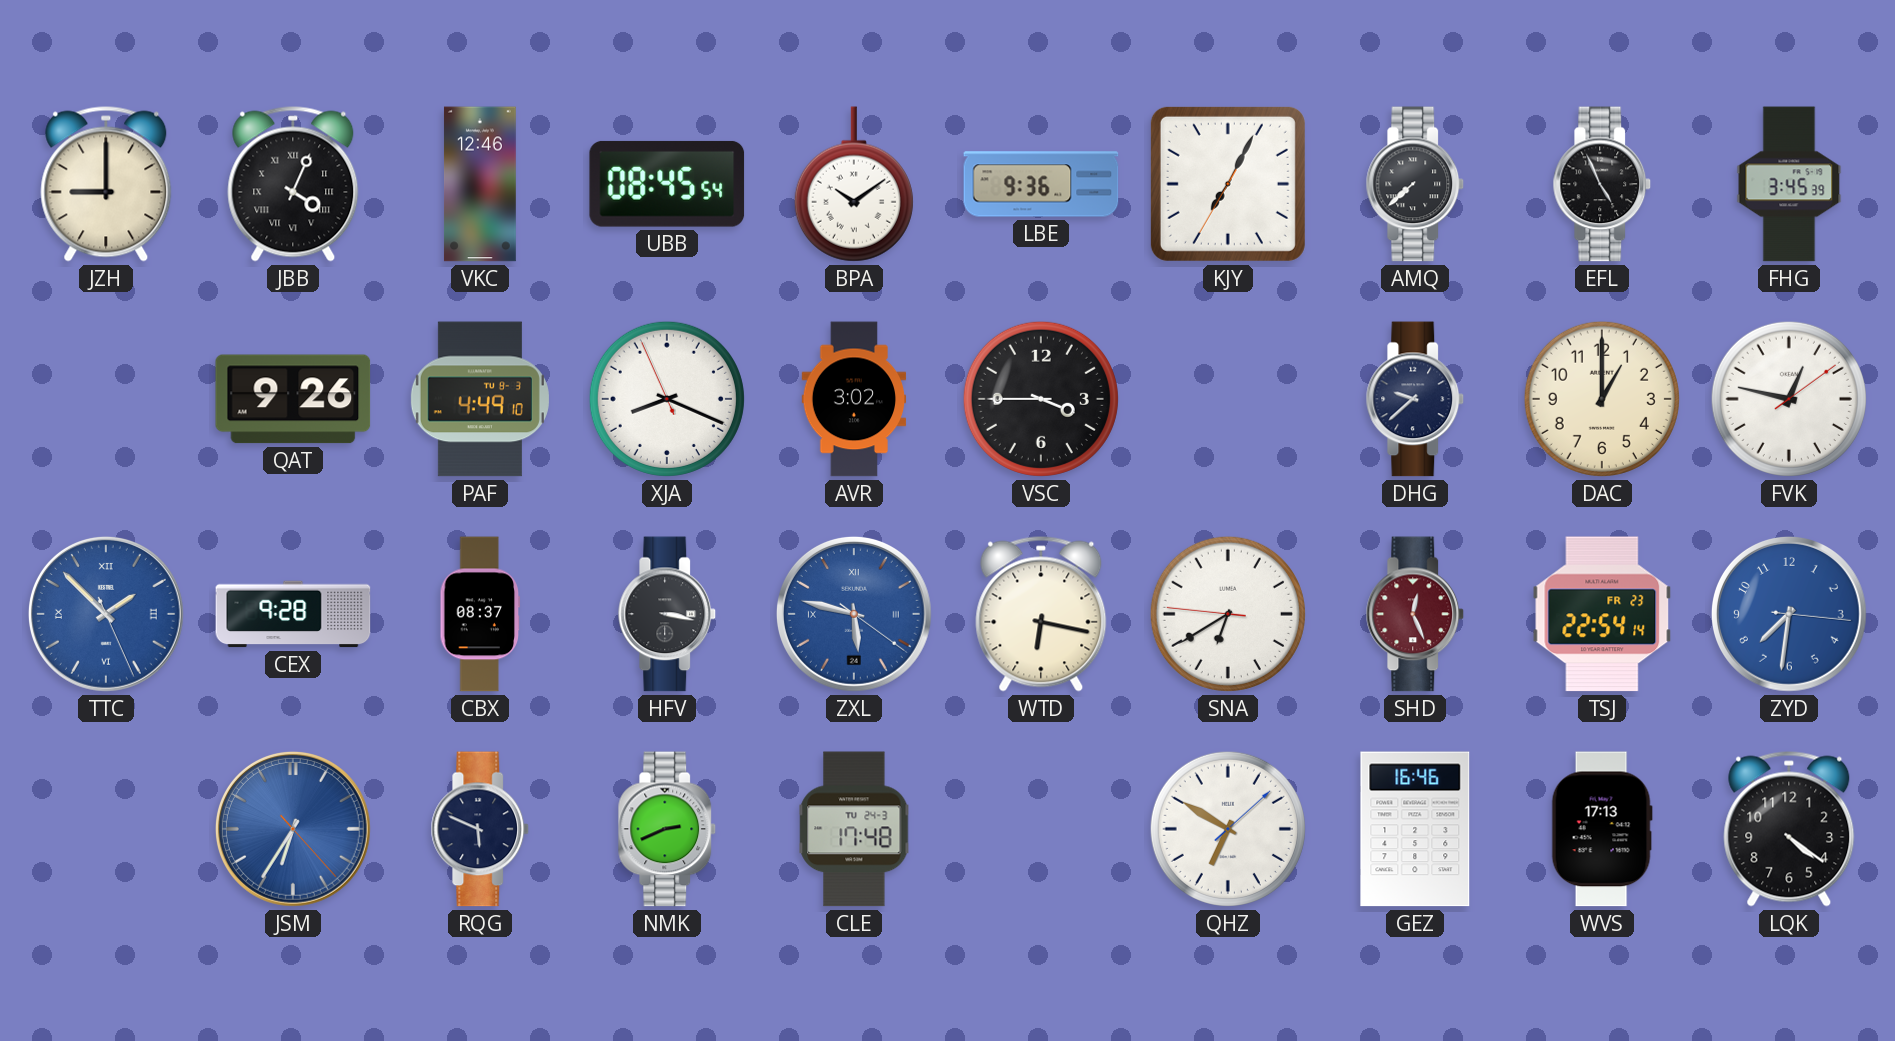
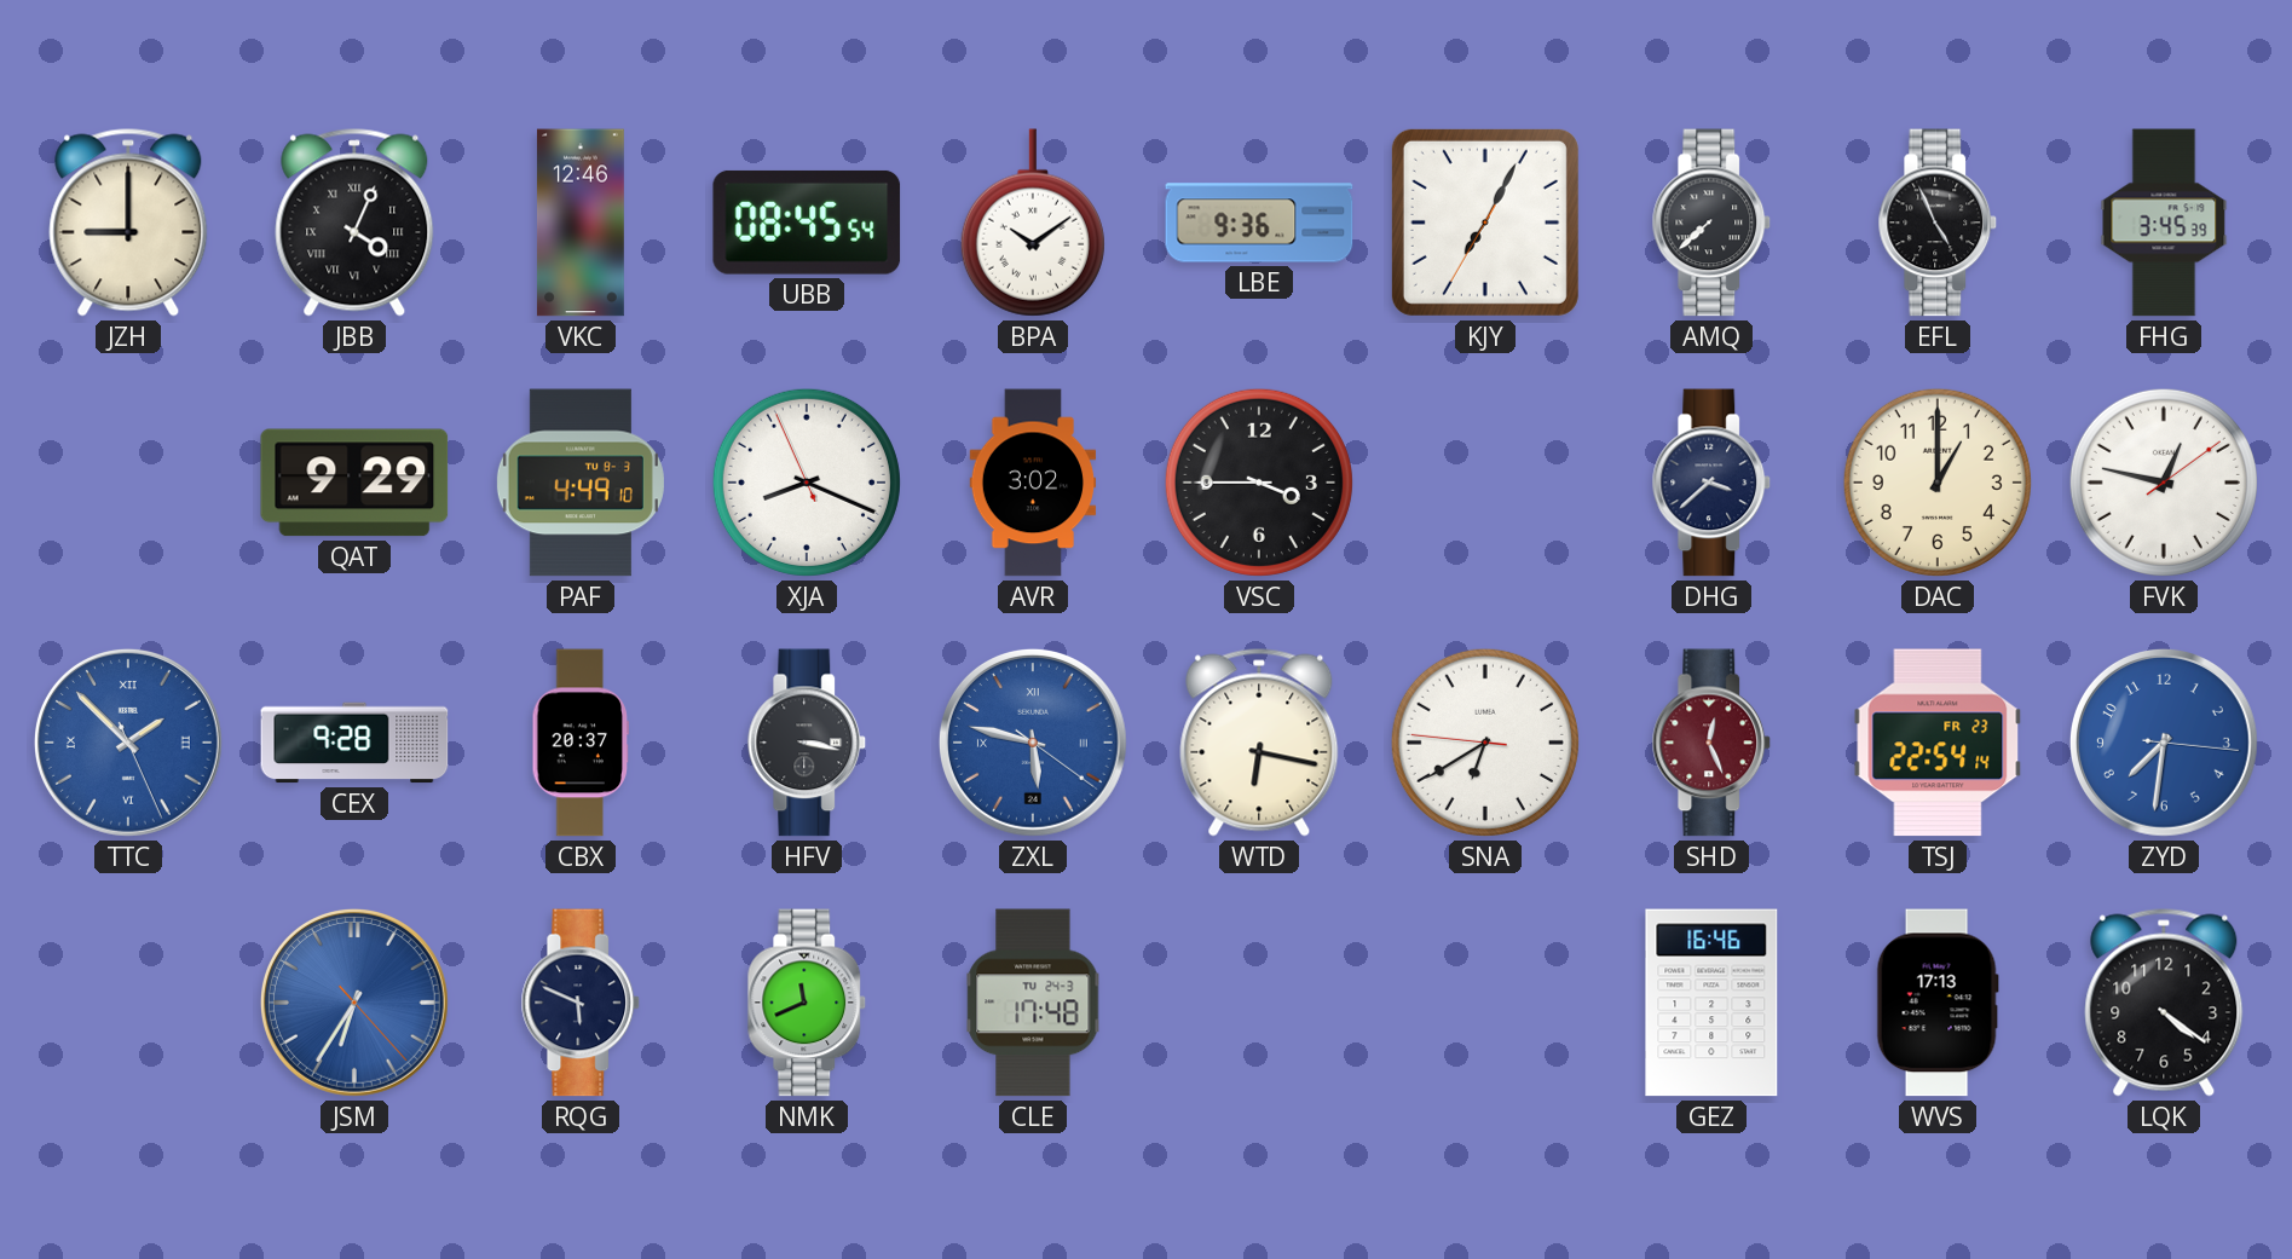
QAT: 9:26 -> 9:29 (354, 483)
DHG: 9:38 -> 3:38 (1711, 483)
CBX: 08:37 -> 20:37 (581, 743)
NMK: 2:41 -> 11:41 (807, 1003)
QHZ: 6:50 -> none (1228, 829)
